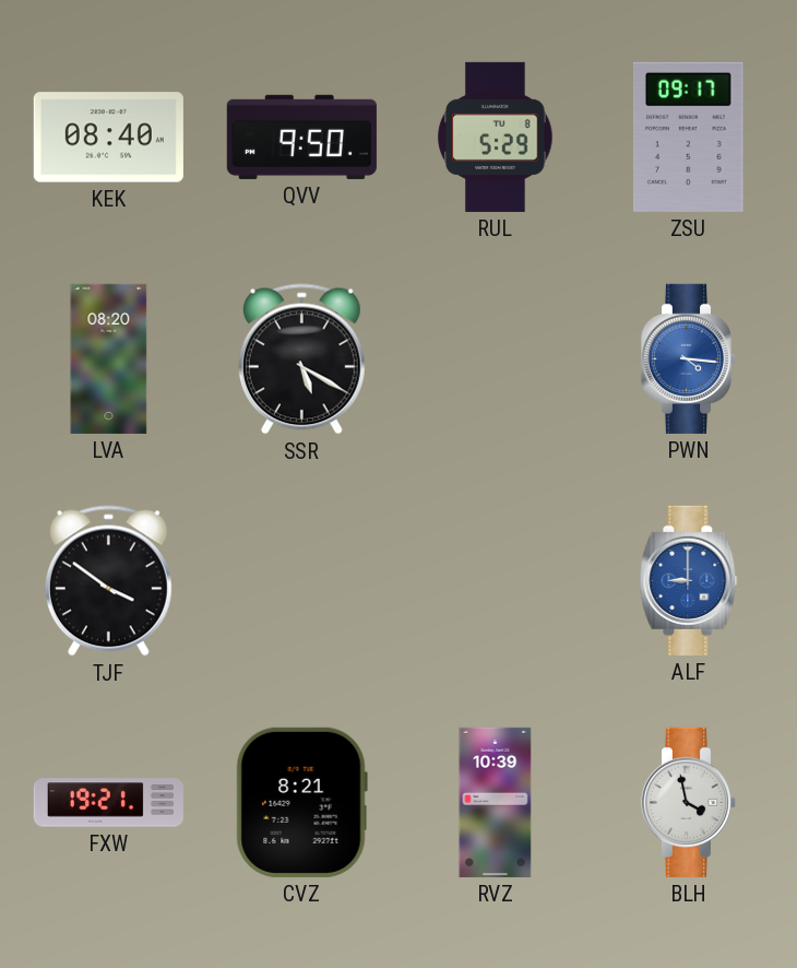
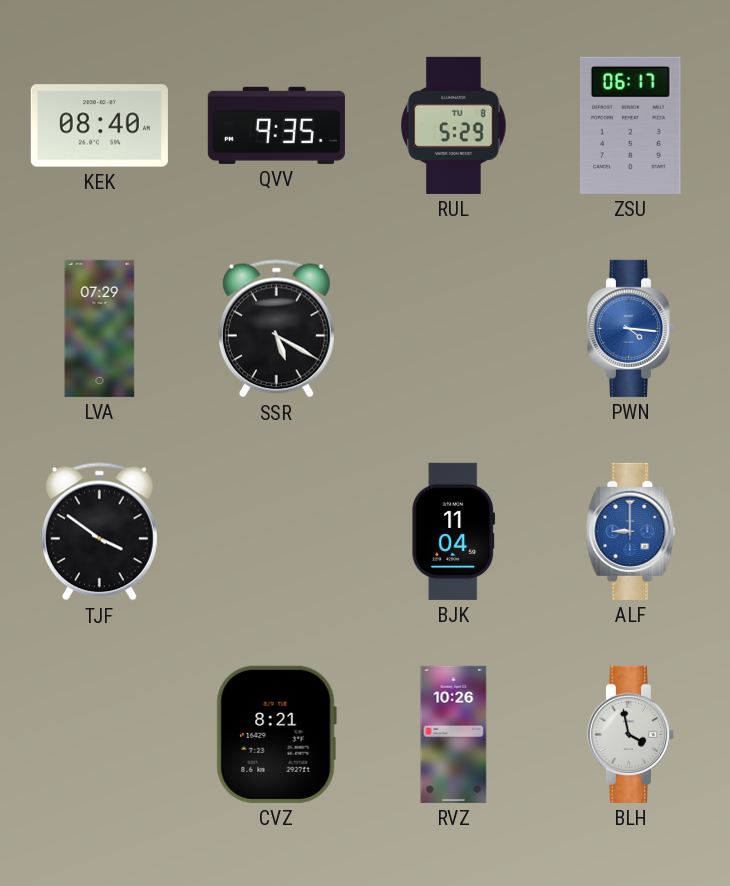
QVV: 9:50 -> 9:35 (276, 125)
ZSU: 09:17 -> 06:17 (631, 125)
LVA: 08:20 -> 07:29 (100, 328)
BJK: none -> 11:04 (454, 531)
FXW: 19:21 -> none (108, 803)
RVZ: 10:39 -> 10:26 (454, 734)
